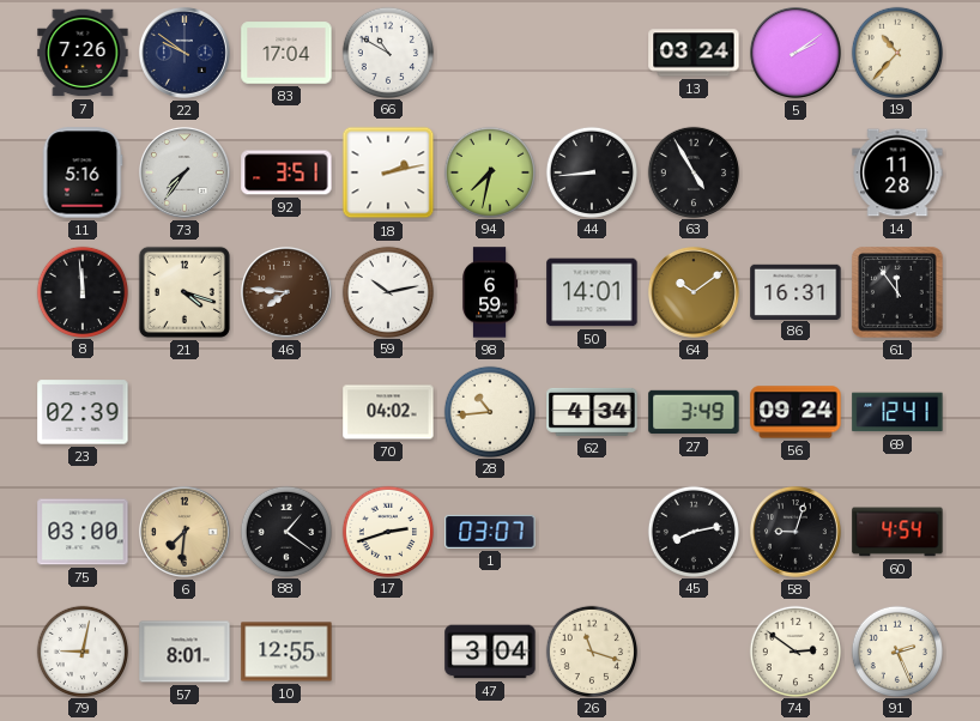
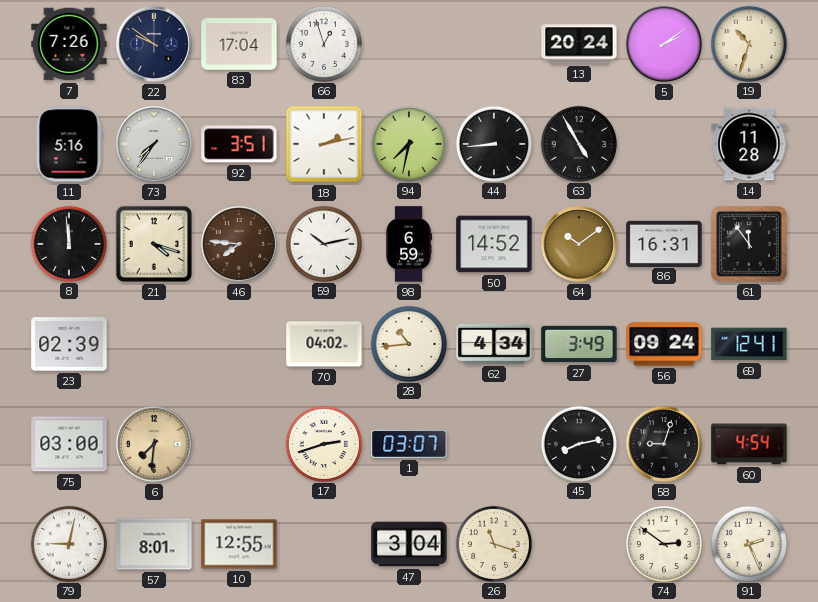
66: 10:50 -> 12:57 (323, 43)
13: 03:24 -> 20:24 (579, 44)
19: 10:37 -> 10:33 (748, 43)
50: 14:01 -> 14:52 (494, 244)
88: 1:21 -> none (285, 531)
